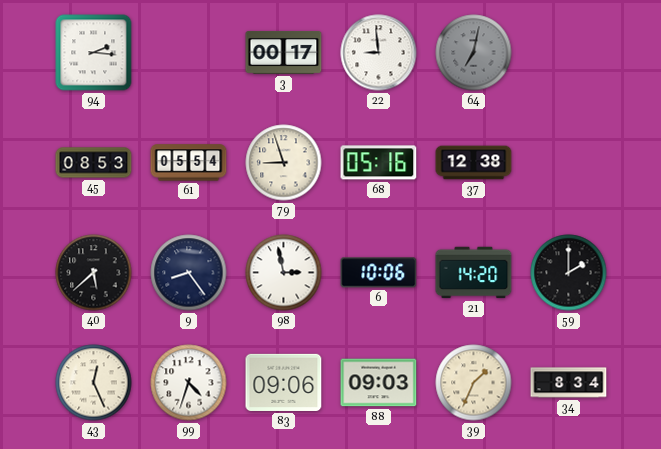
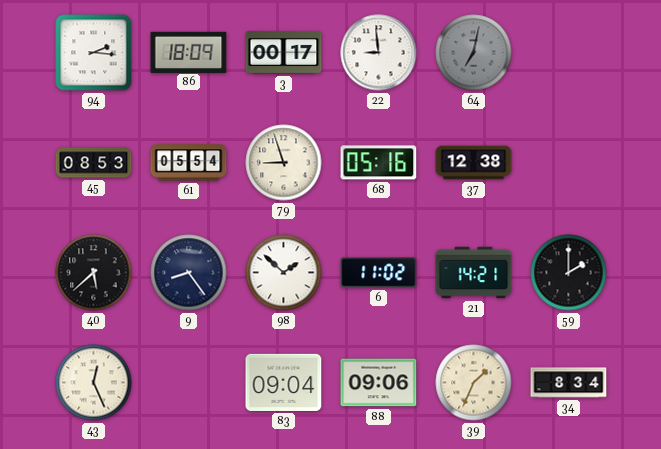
86: none -> 18:09 (189, 52)
98: 2:58 -> 1:52 (284, 273)
6: 10:06 -> 11:02 (379, 273)
21: 14:20 -> 14:21 (474, 273)
99: 4:33 -> none (189, 383)
83: 09:06 -> 09:04 (284, 382)
88: 09:03 -> 09:06 (379, 383)
